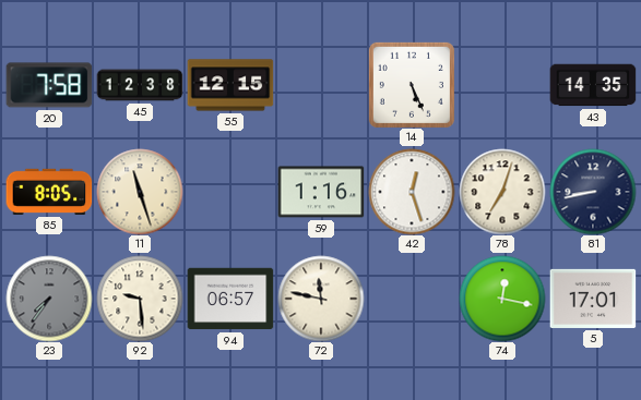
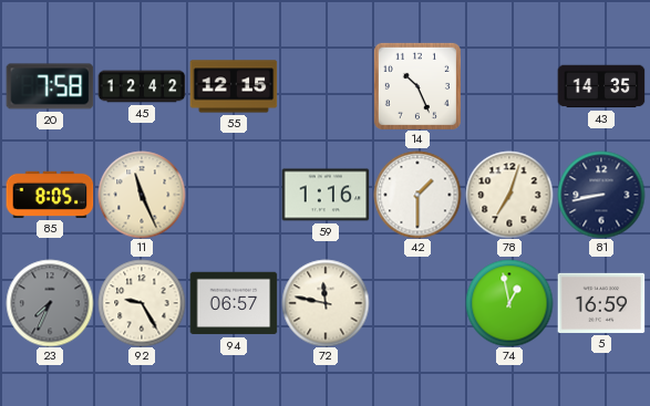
45: 12:38 -> 12:42 (142, 86)
14: 5:26 -> 10:26 (417, 86)
11: 11:27 -> 11:26 (142, 195)
42: 12:27 -> 1:30 (417, 195)
23: 7:36 -> 7:34 (50, 303)
92: 9:29 -> 9:25 (142, 303)
74: 12:17 -> 12:58 (509, 303)
5: 17:01 -> 16:59 (601, 303)
